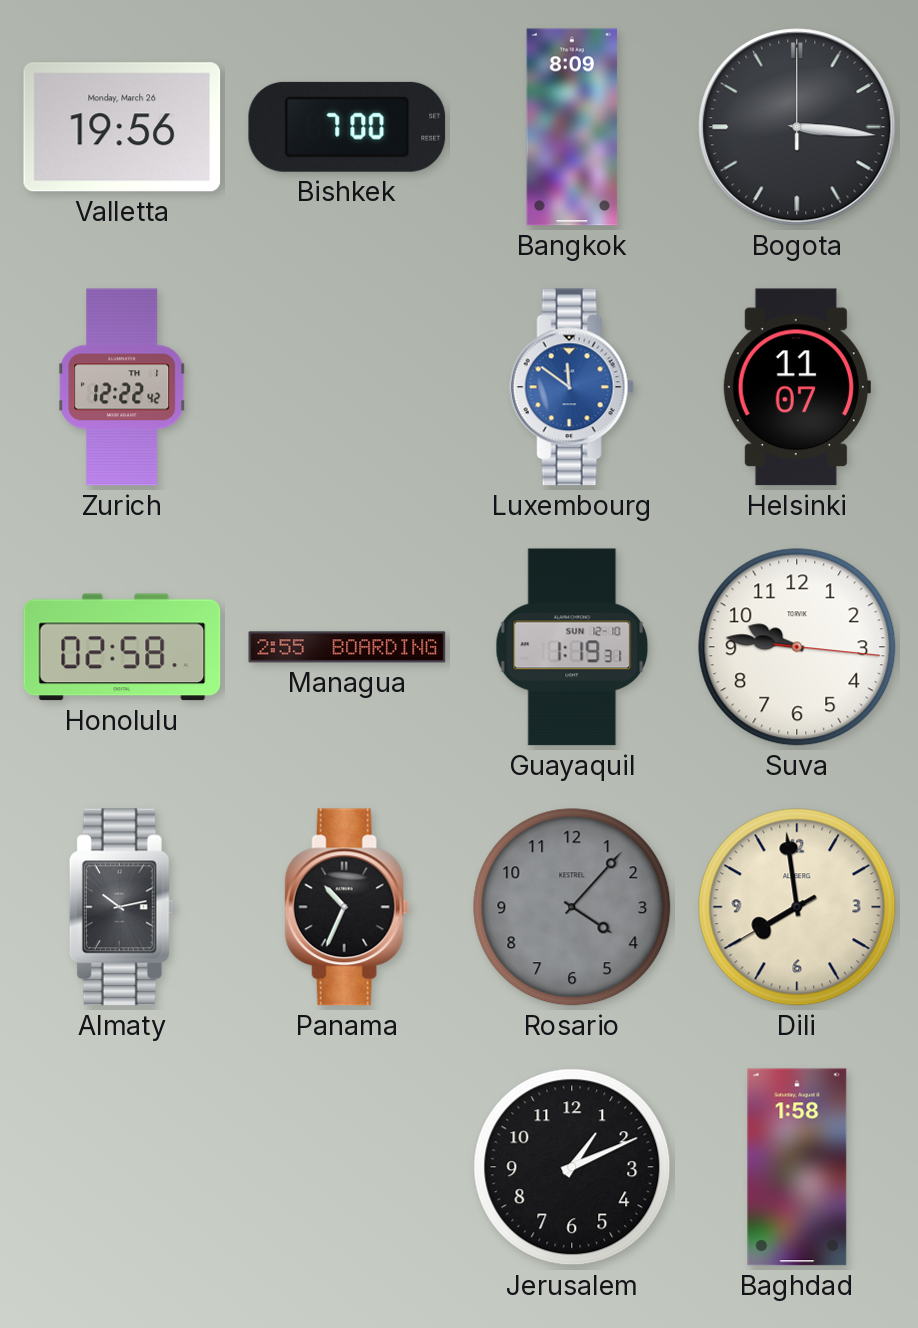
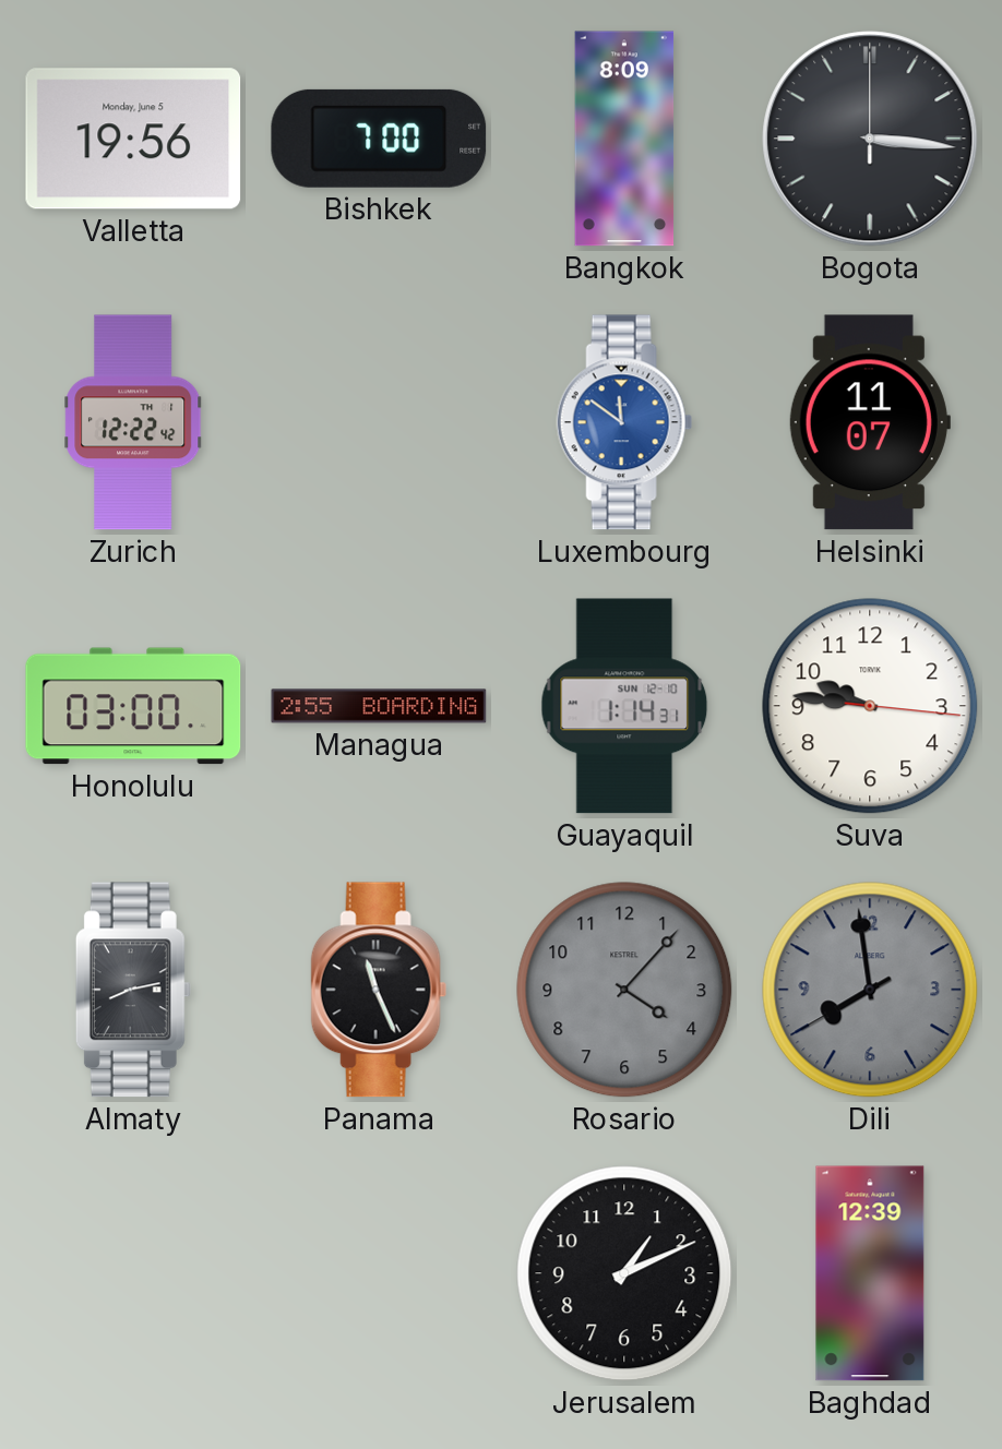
Valletta date: Monday, March 26 -> Monday, June 5 (133, 139)
Honolulu: 02:58 -> 03:00 (133, 706)
Guayaquil: 1:19 -> 1:14 (624, 706)
Almaty: 10:13 -> 8:13 (133, 990)
Panama: 10:34 -> 11:26 (379, 990)
Dili dial: cream -> grey (870, 990)
Baghdad: 1:58 -> 12:39 (870, 1273)
